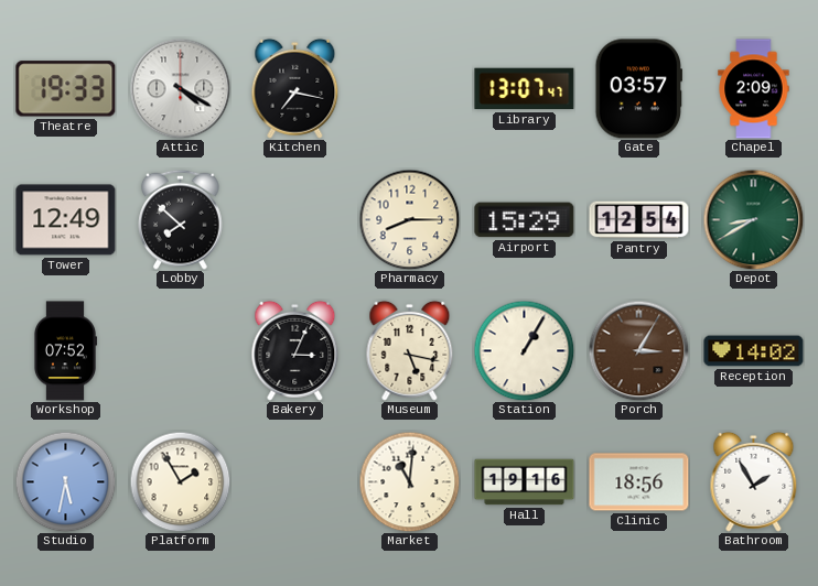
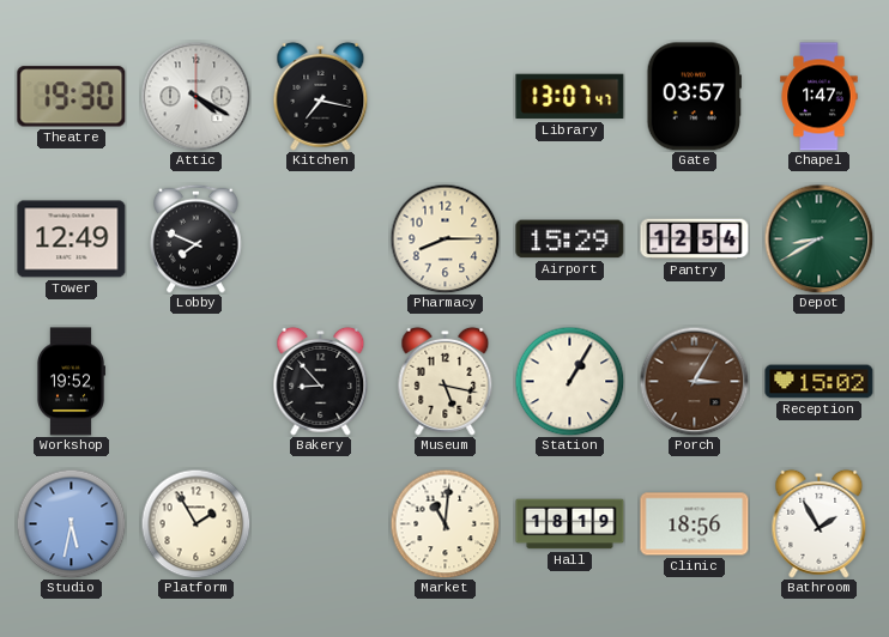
Theatre: 19:33 -> 19:30 (72, 97)
Chapel: 2:09 -> 1:47 (820, 97)
Lobby: 7:52 -> 7:49 (196, 238)
Workshop: 07:52 -> 19:52 (69, 382)
Bakery: 3:04 -> 8:53 (321, 381)
Reception: 14:02 -> 15:02 (820, 382)
Hall: 19:16 -> 18:19 (570, 524)
